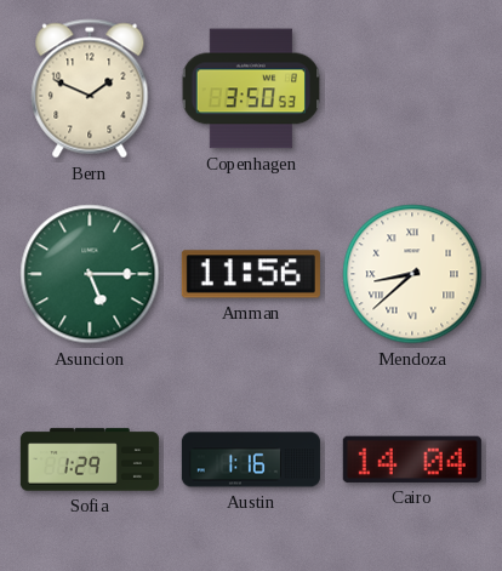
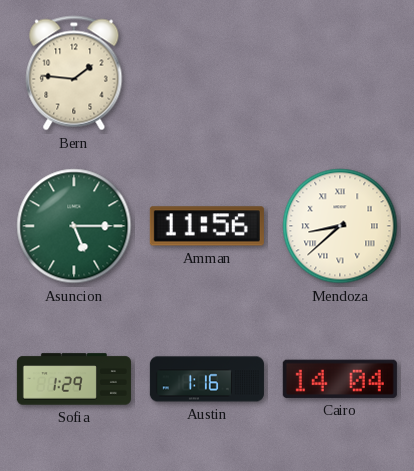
Bern: 1:49 -> 1:46 (74, 73)
Copenhagen: 3:50 -> none (251, 88)
